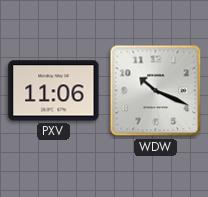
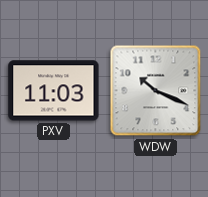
PXV: 11:06 -> 11:03 (54, 91)
